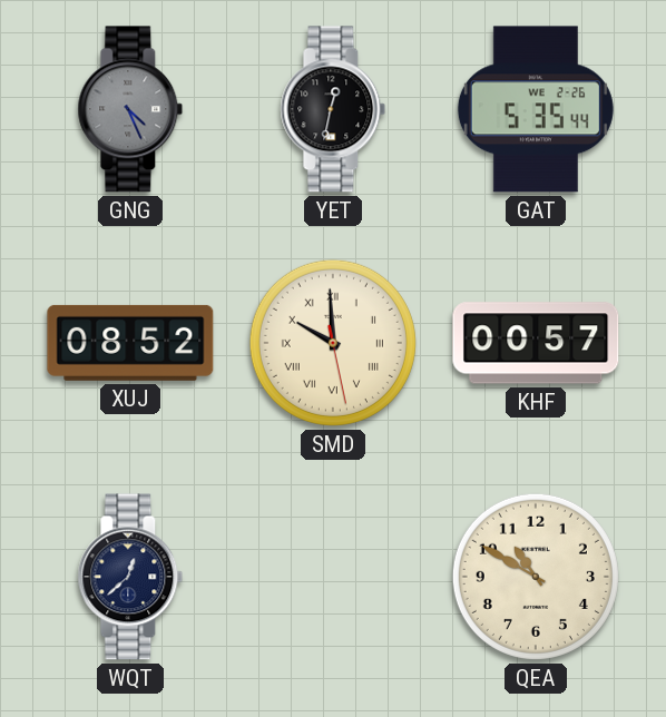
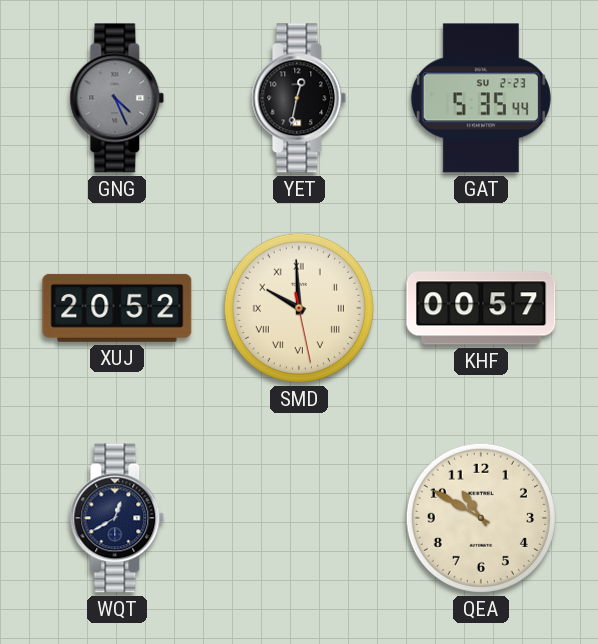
GAT date: WE 2-26 -> SU 2-23 (481, 98)
XUJ: 08:52 -> 20:52 (117, 308)
WQT: 12:38 -> 12:40 (117, 518)
